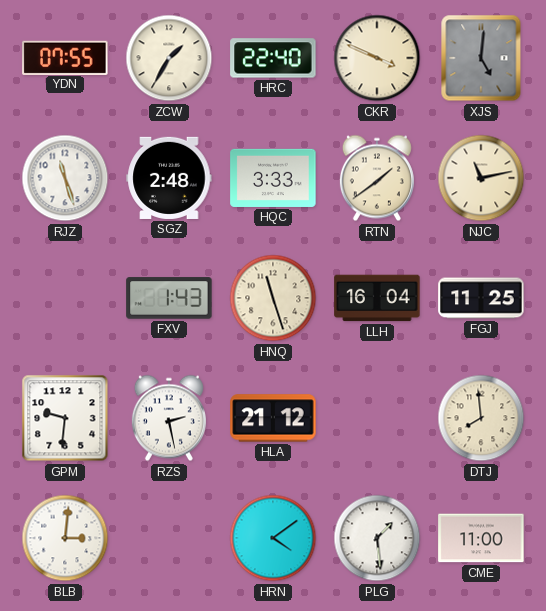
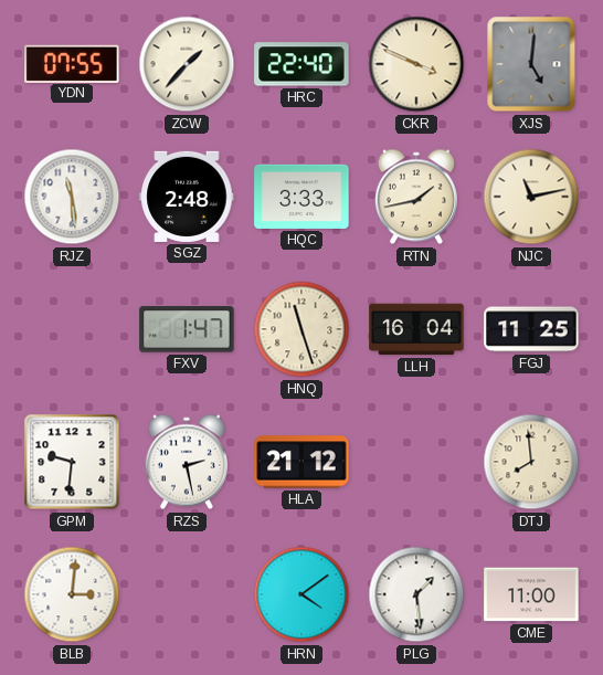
ZCW: 1:35 -> 1:37 (187, 64)
RJZ: 11:27 -> 11:29 (72, 197)
RTN: 1:39 -> 1:43 (416, 197)
FXV: 1:43 -> 1:47 (187, 329)
